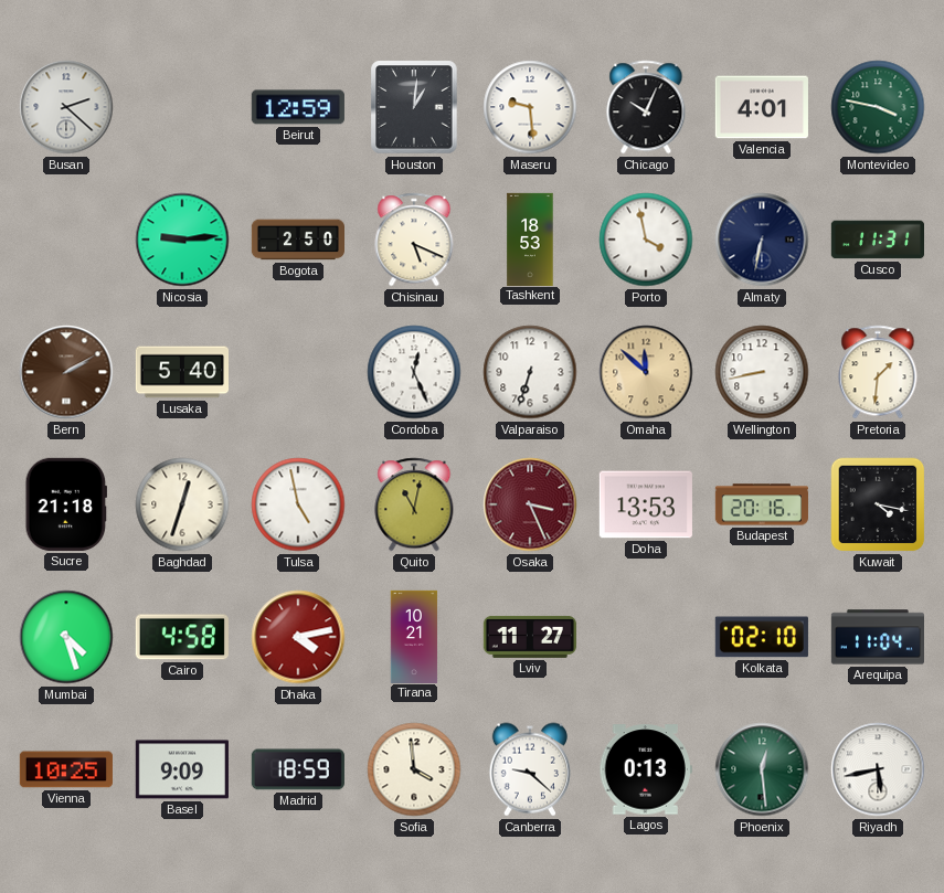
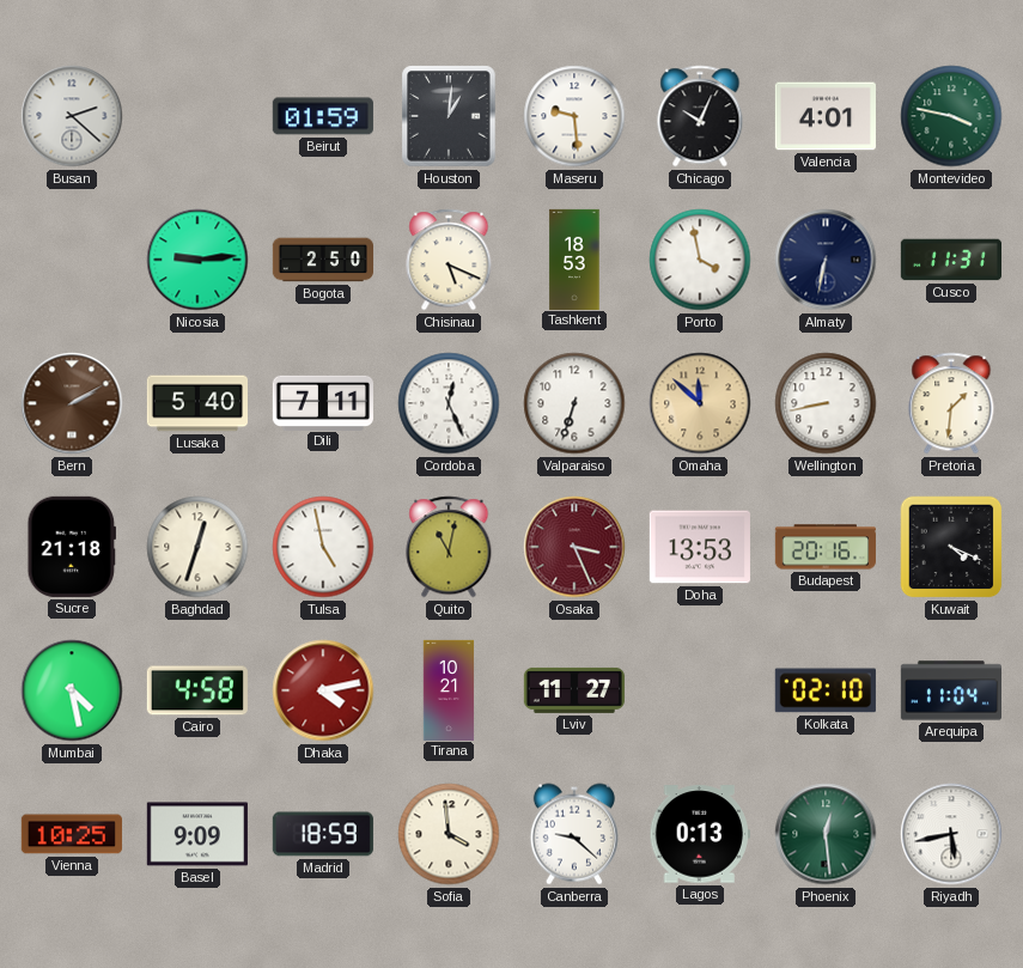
Beirut: 12:59 -> 01:59 (323, 116)
Dili: none -> 7:11 (322, 402)
Kuwait: 4:17 -> 4:19 (951, 547)
Mumbai: 4:27 -> 4:28 (72, 690)
